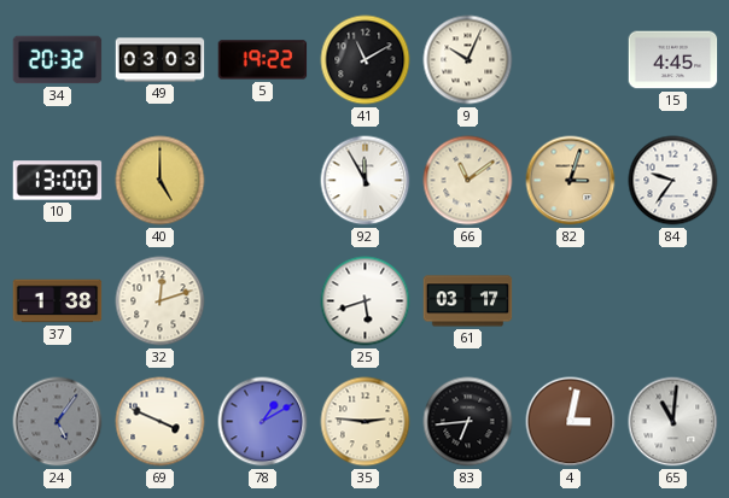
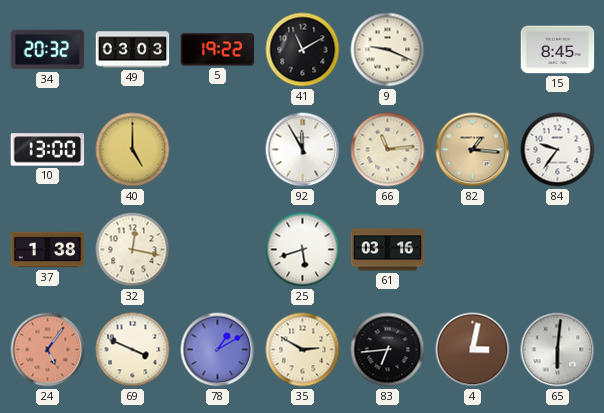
9: 10:04 -> 9:19 (388, 50)
15: 4:45 -> 8:45 (558, 50)
66: 11:09 -> 11:14 (388, 150)
82: 3:03 -> 1:16 (473, 150)
32: 12:12 -> 12:17 (133, 250)
61: 03:17 -> 03:16 (388, 250)
24 dial: grey -> salmon (48, 350)
35: 2:46 -> 2:50 (303, 350)
65: 11:01 -> 6:01 (558, 350)
